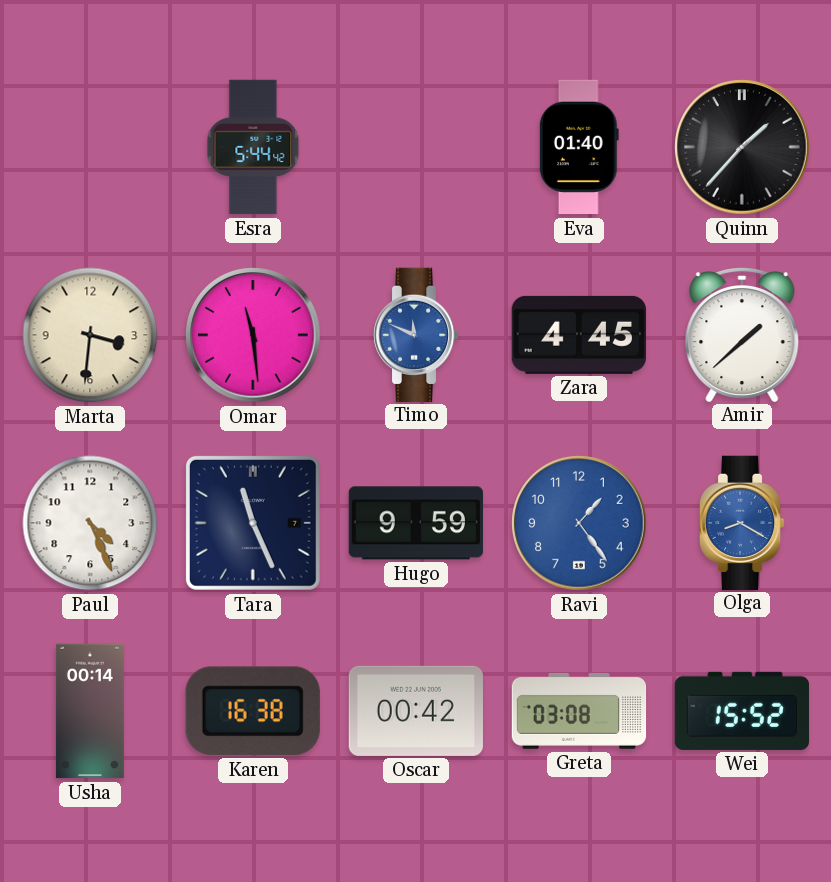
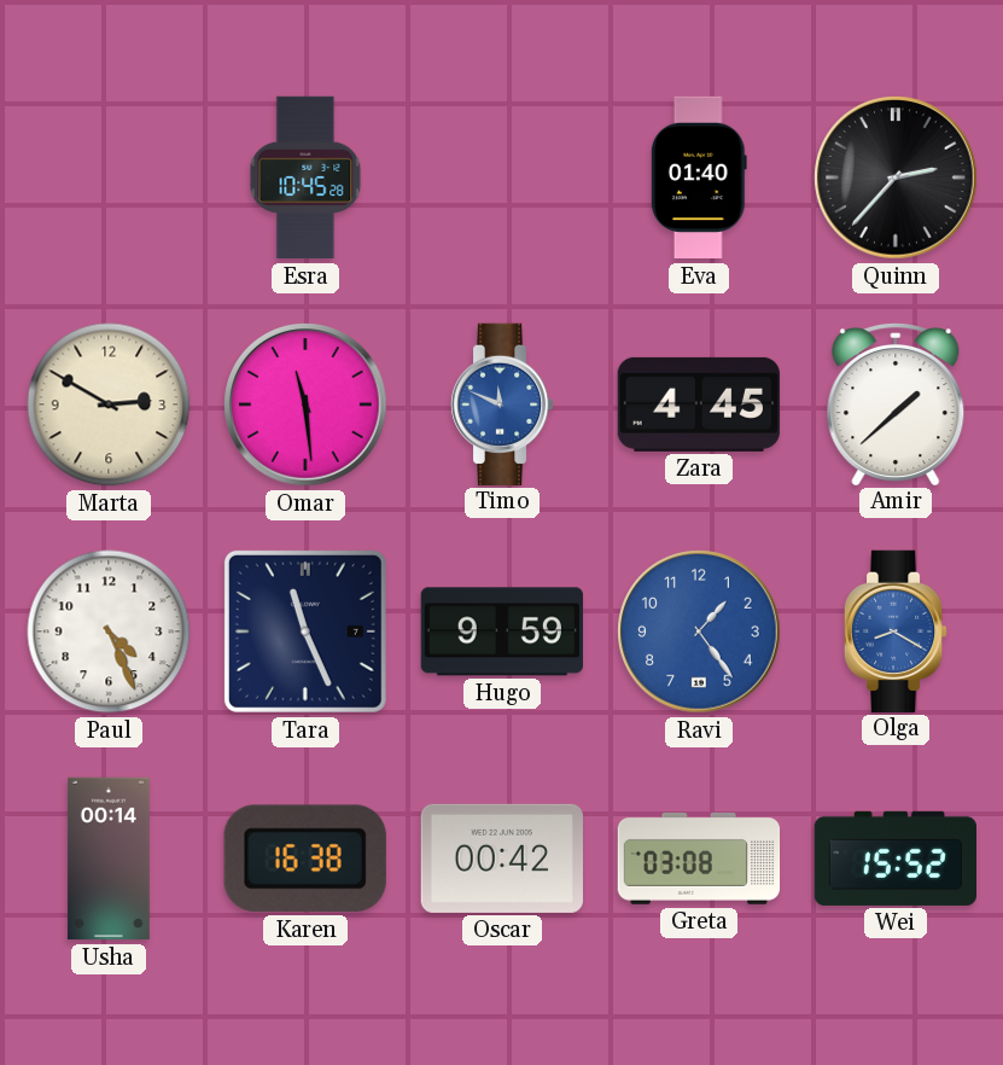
Esra: 5:44 -> 10:45 (305, 177)
Quinn: 1:37 -> 2:37 (896, 177)
Marta: 3:31 -> 2:50 (109, 405)
